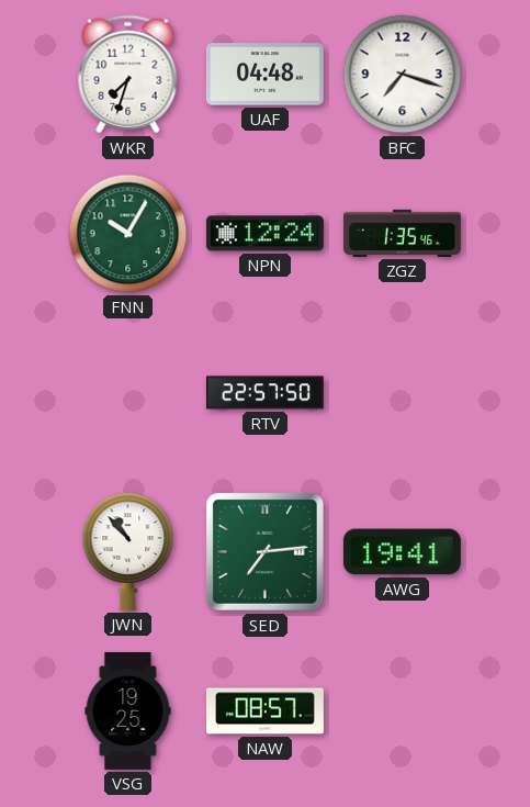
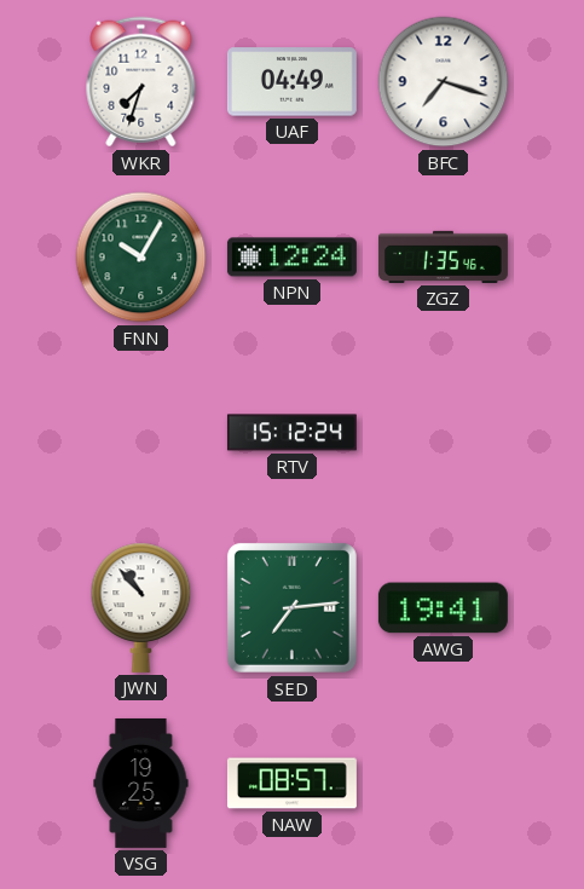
UAF: 04:48 -> 04:49 (291, 82)
RTV: 22:57 -> 15:12 (291, 433)
